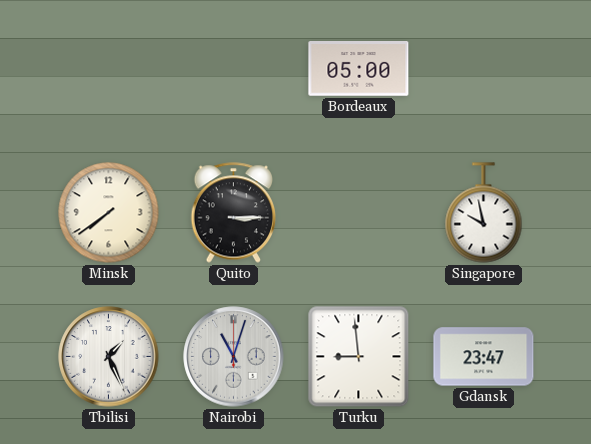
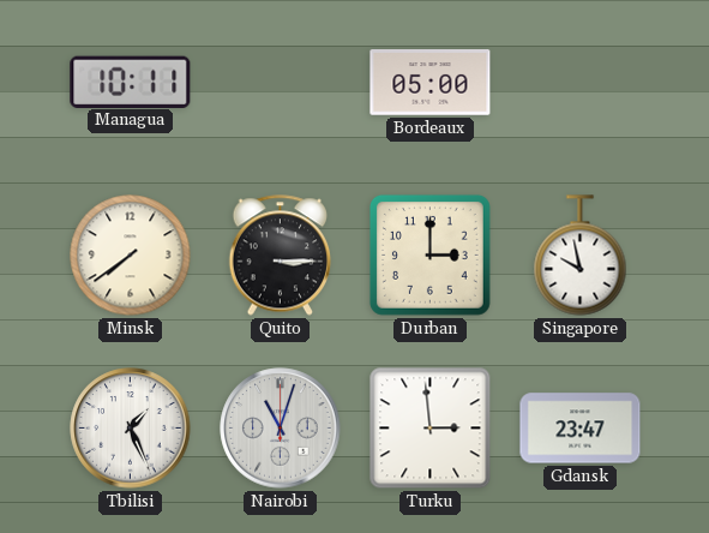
Managua: none -> 10:11 (131, 82)
Durban: none -> 3:00 (429, 254)
Turku: 8:59 -> 2:59 (431, 429)
